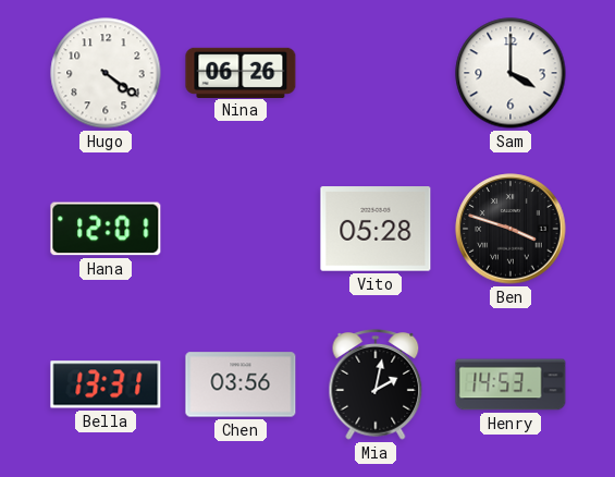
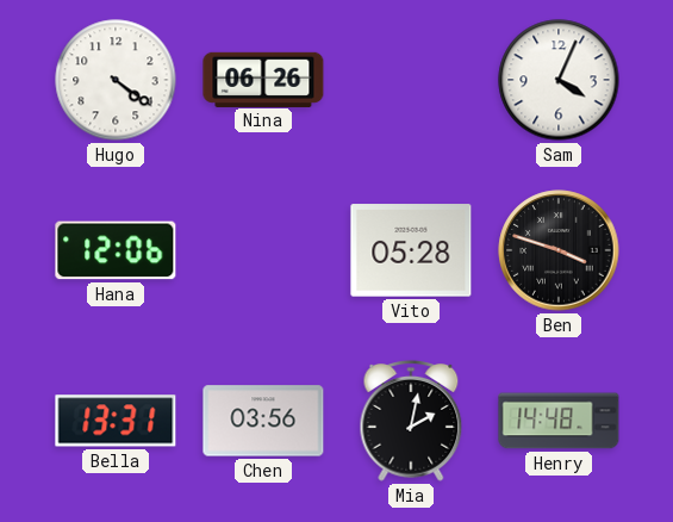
Sam: 4:00 -> 4:04 (559, 80)
Hana: 12:01 -> 12:06 (116, 250)
Henry: 14:53 -> 14:48 (559, 421)
